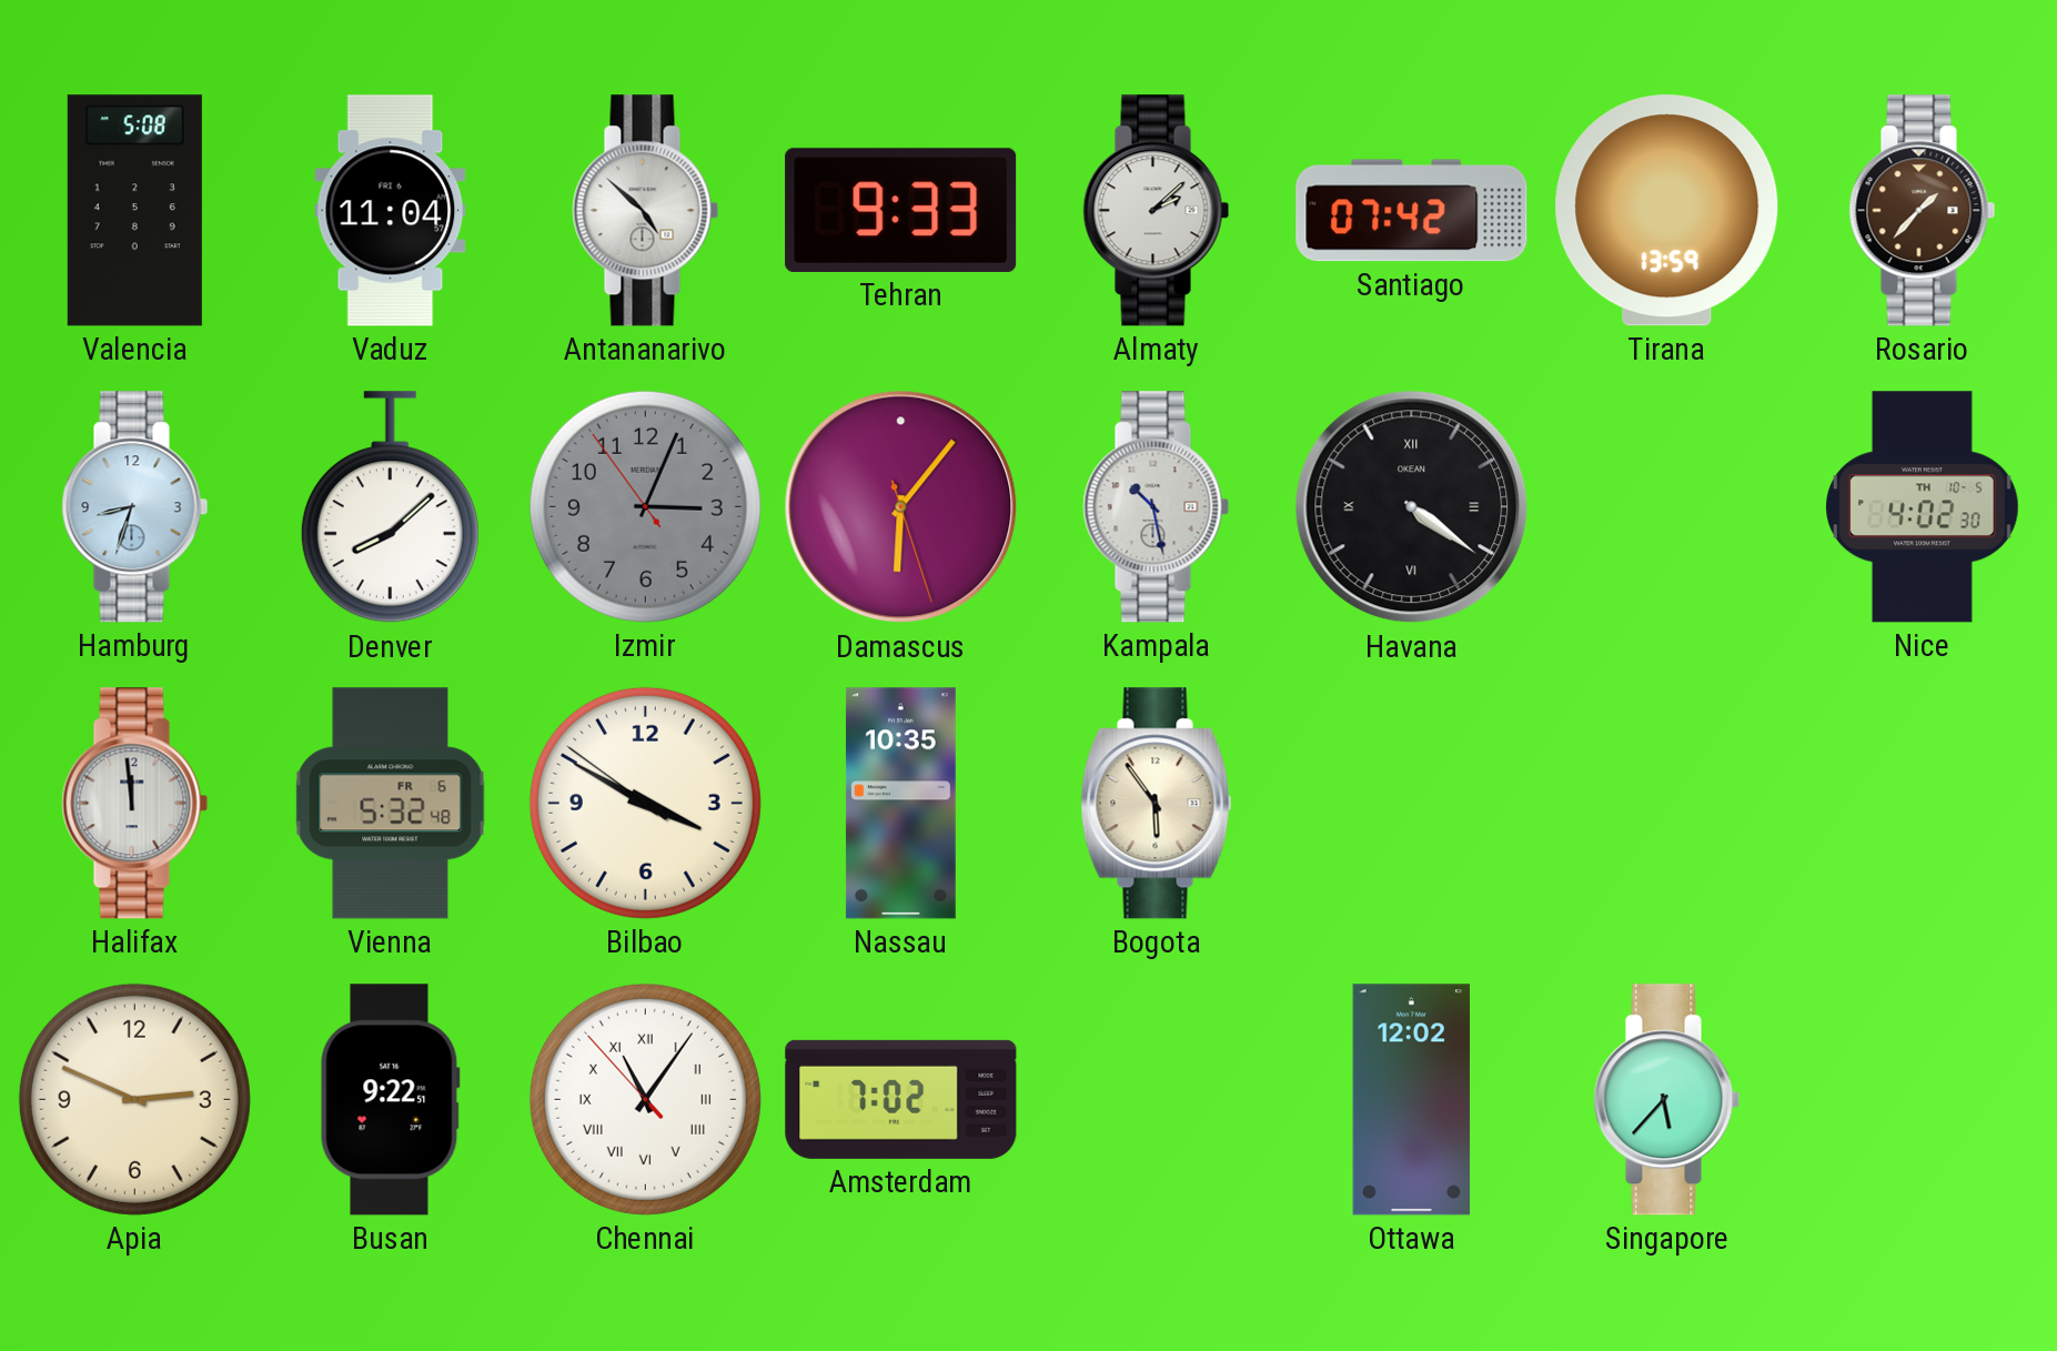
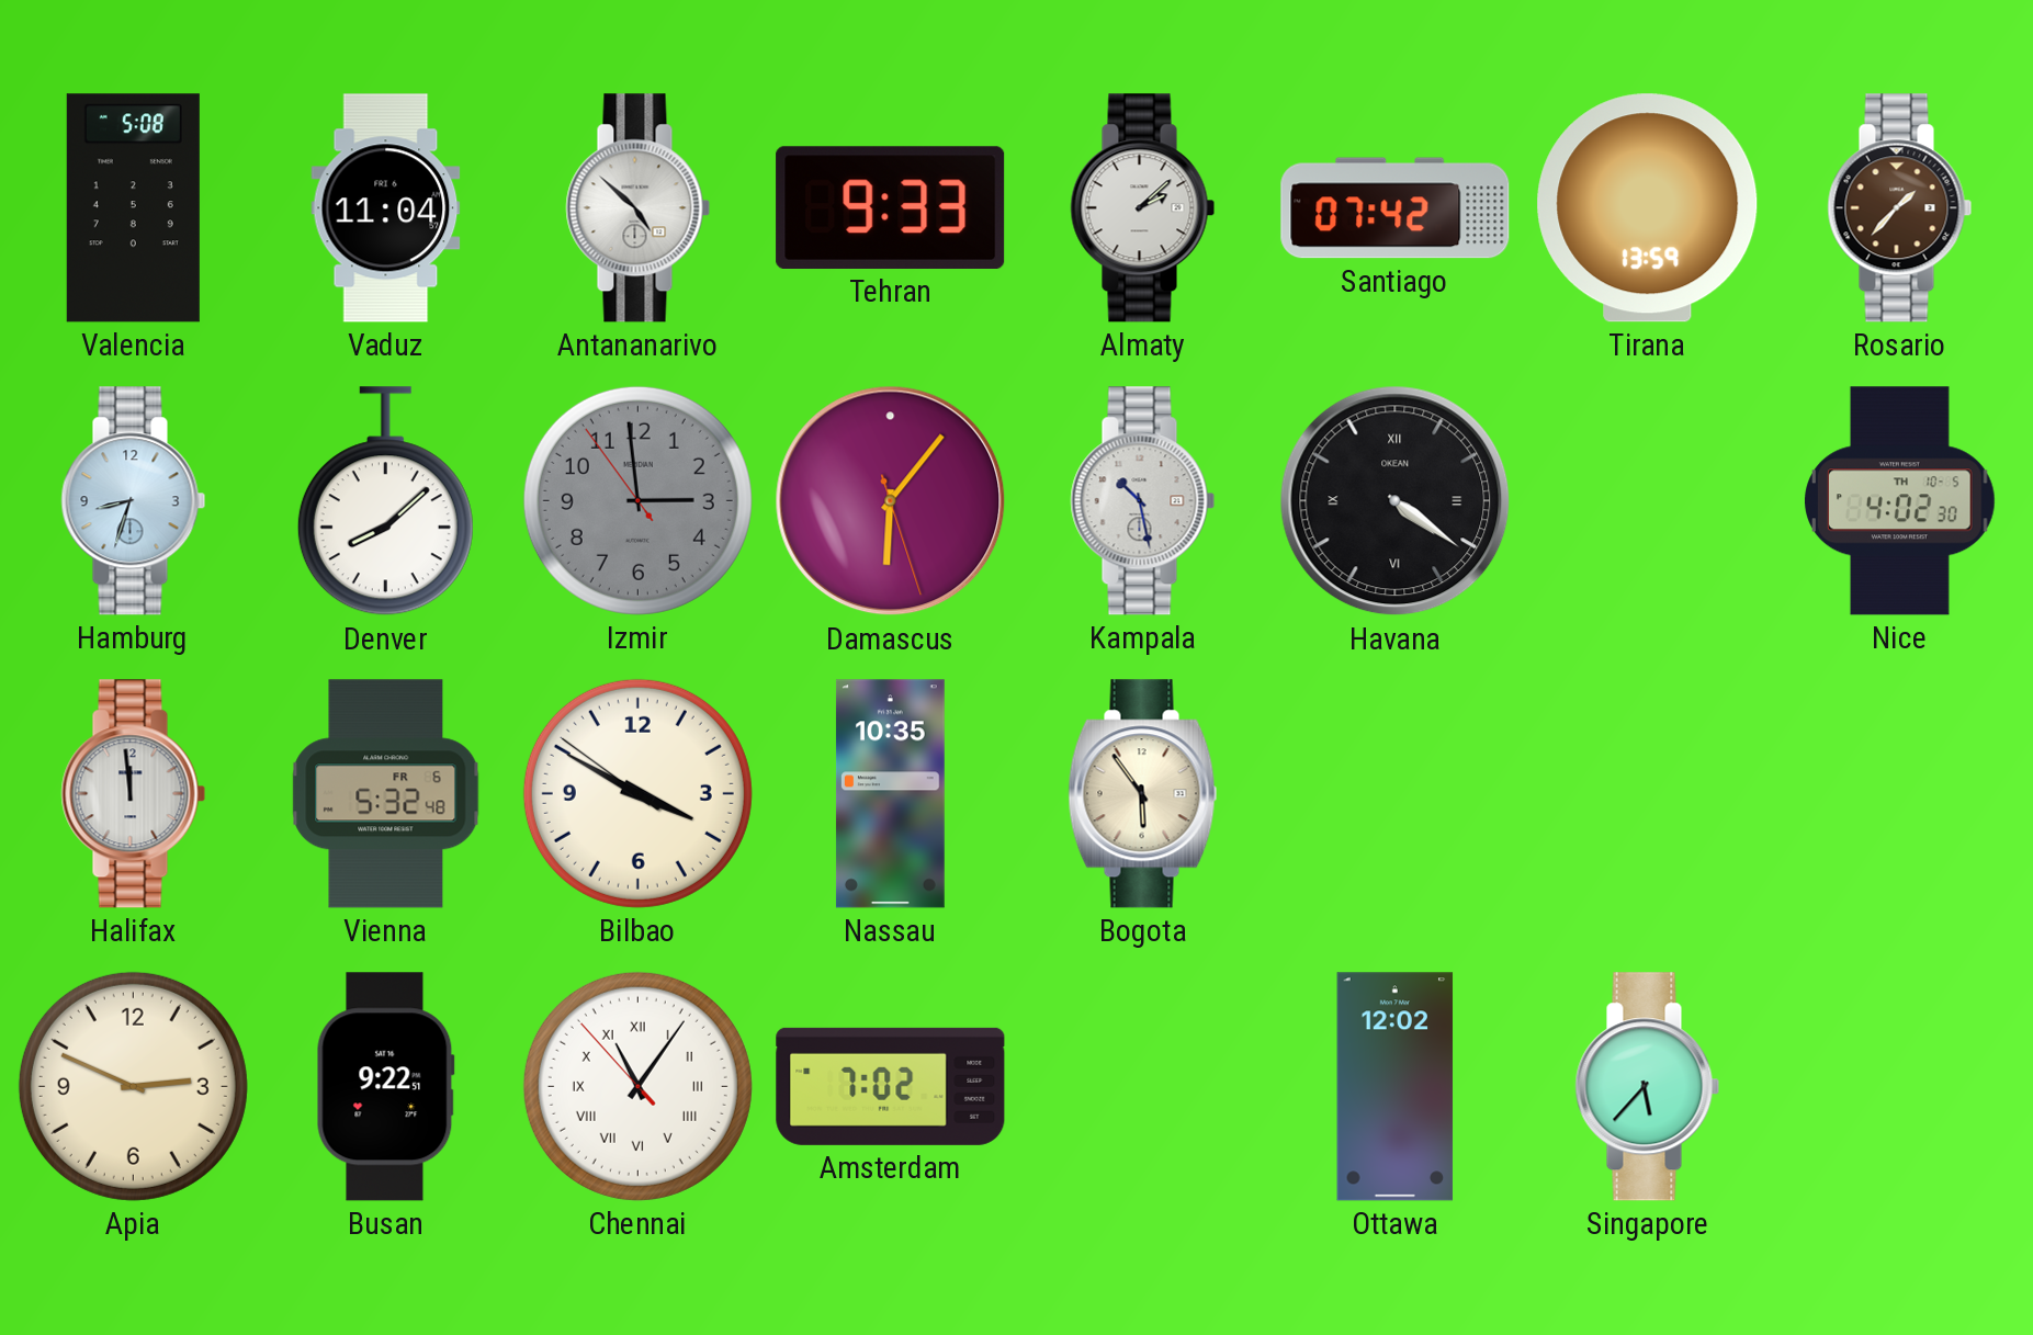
Izmir: 3:03 -> 2:58 (637, 500)
